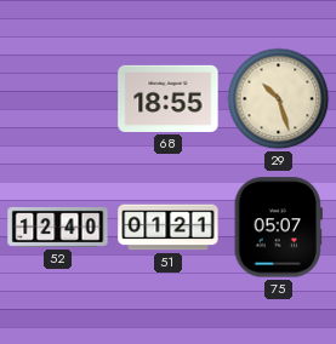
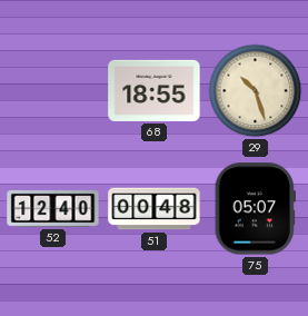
51: 01:21 -> 00:48 (155, 209)
